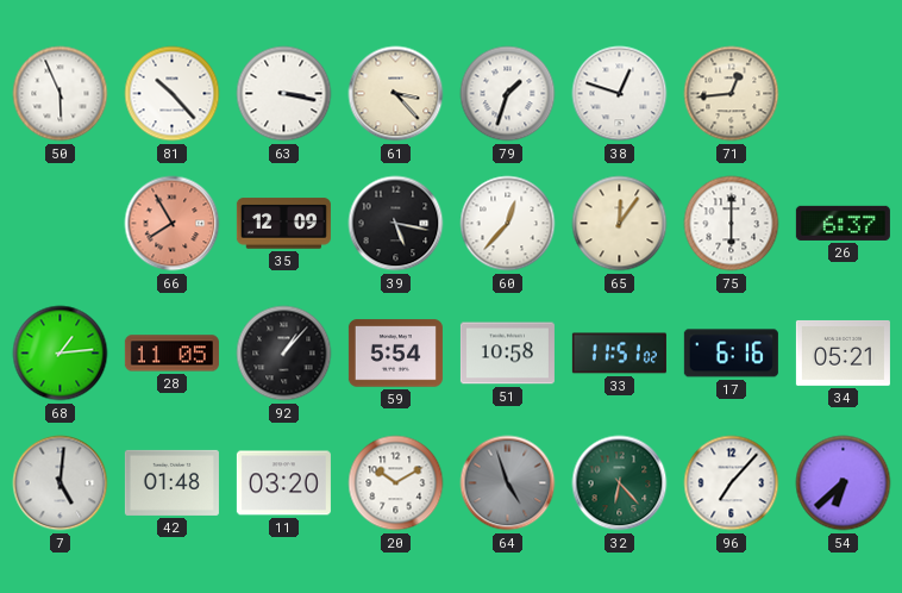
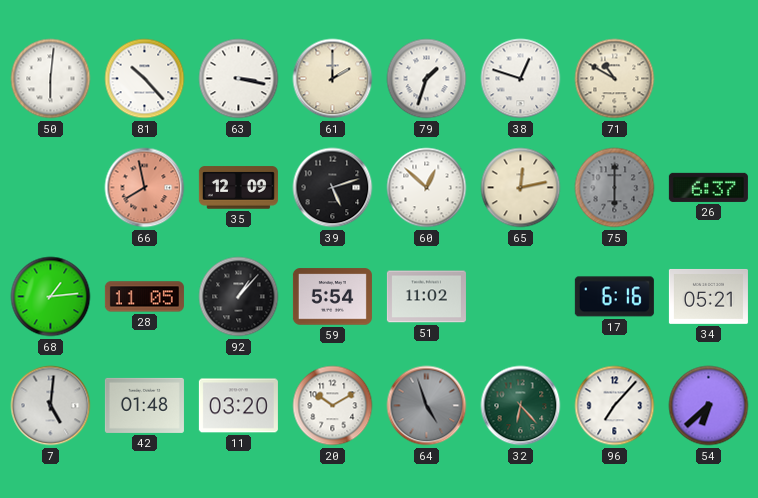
50: 5:56 -> 6:01 (51, 79)
61: 3:23 -> 2:00 (333, 79)
71: 12:44 -> 10:50 (615, 79)
66: 7:55 -> 7:58 (145, 188)
39: 5:17 -> 5:12 (333, 188)
60: 12:37 -> 12:52 (427, 188)
65: 12:06 -> 12:13 (521, 188)
75 dial: white -> grey (615, 188)
51: 10:58 -> 11:02 (426, 297)
33: 11:51 -> none (619, 354)
